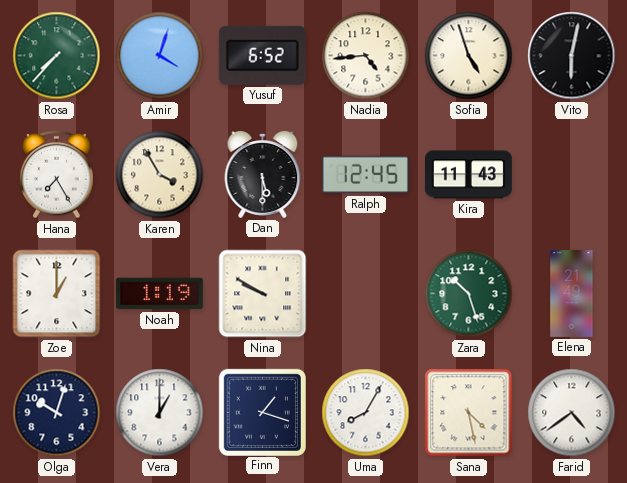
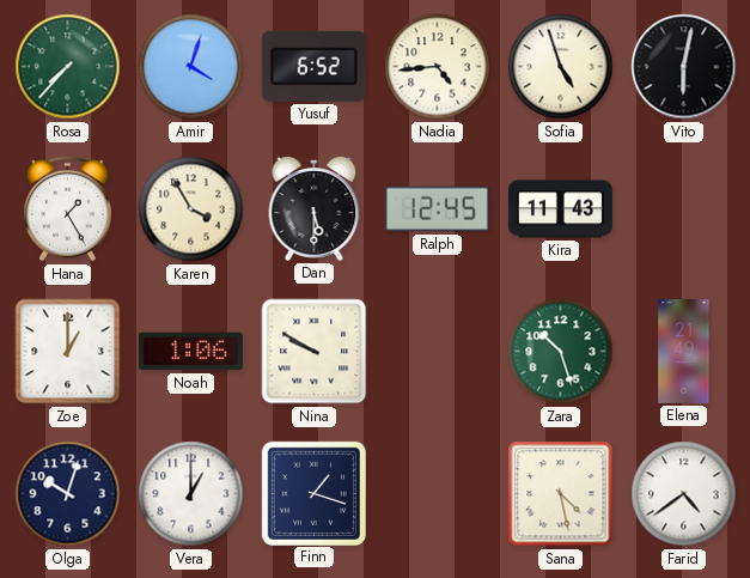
Hana: 7:25 -> 1:25 (68, 209)
Noah: 1:19 -> 1:06 (190, 352)
Uma: 8:05 -> none (366, 413)
